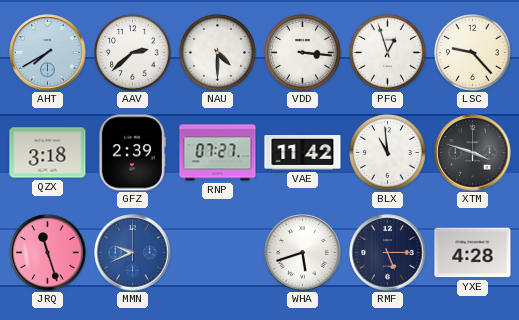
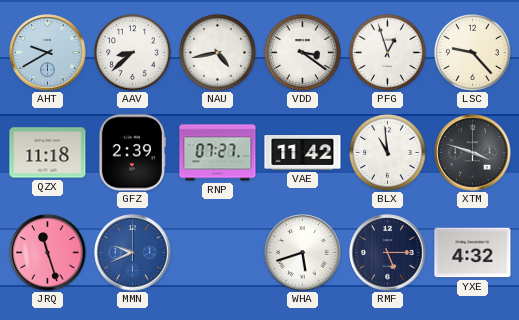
AHT: 7:40 -> 9:40 (48, 53)
AAV: 2:38 -> 8:38 (133, 53)
NAU: 4:30 -> 4:43 (218, 53)
VDD: 3:16 -> 3:21 (303, 53)
QZX: 3:18 -> 11:18 (48, 153)
YXE: 4:28 -> 4:32 (473, 253)
